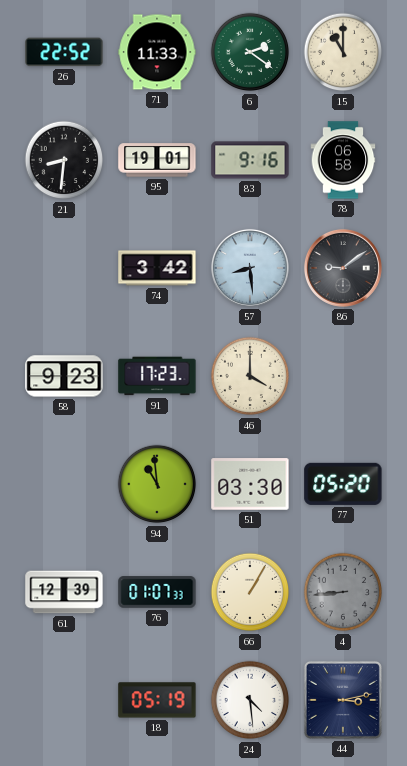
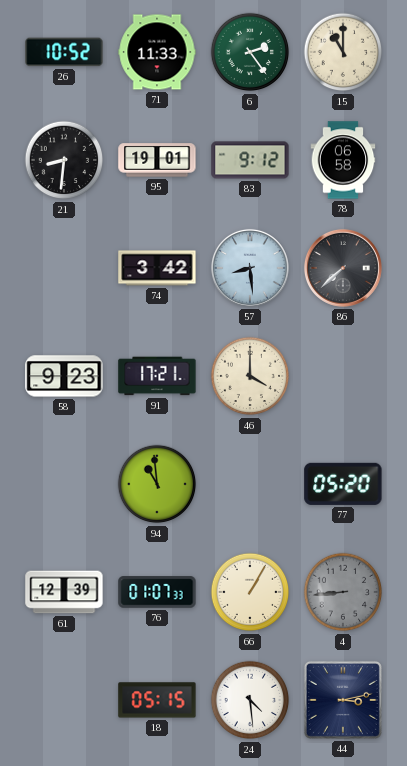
26: 22:52 -> 10:52 (64, 52)
6: 2:21 -> 2:24 (250, 52)
83: 9:16 -> 9:12 (250, 160)
86: 9:09 -> 7:38 (343, 268)
91: 17:23 -> 17:21 (157, 376)
51: 03:30 -> none (250, 484)
18: 05:19 -> 05:15 (157, 700)
